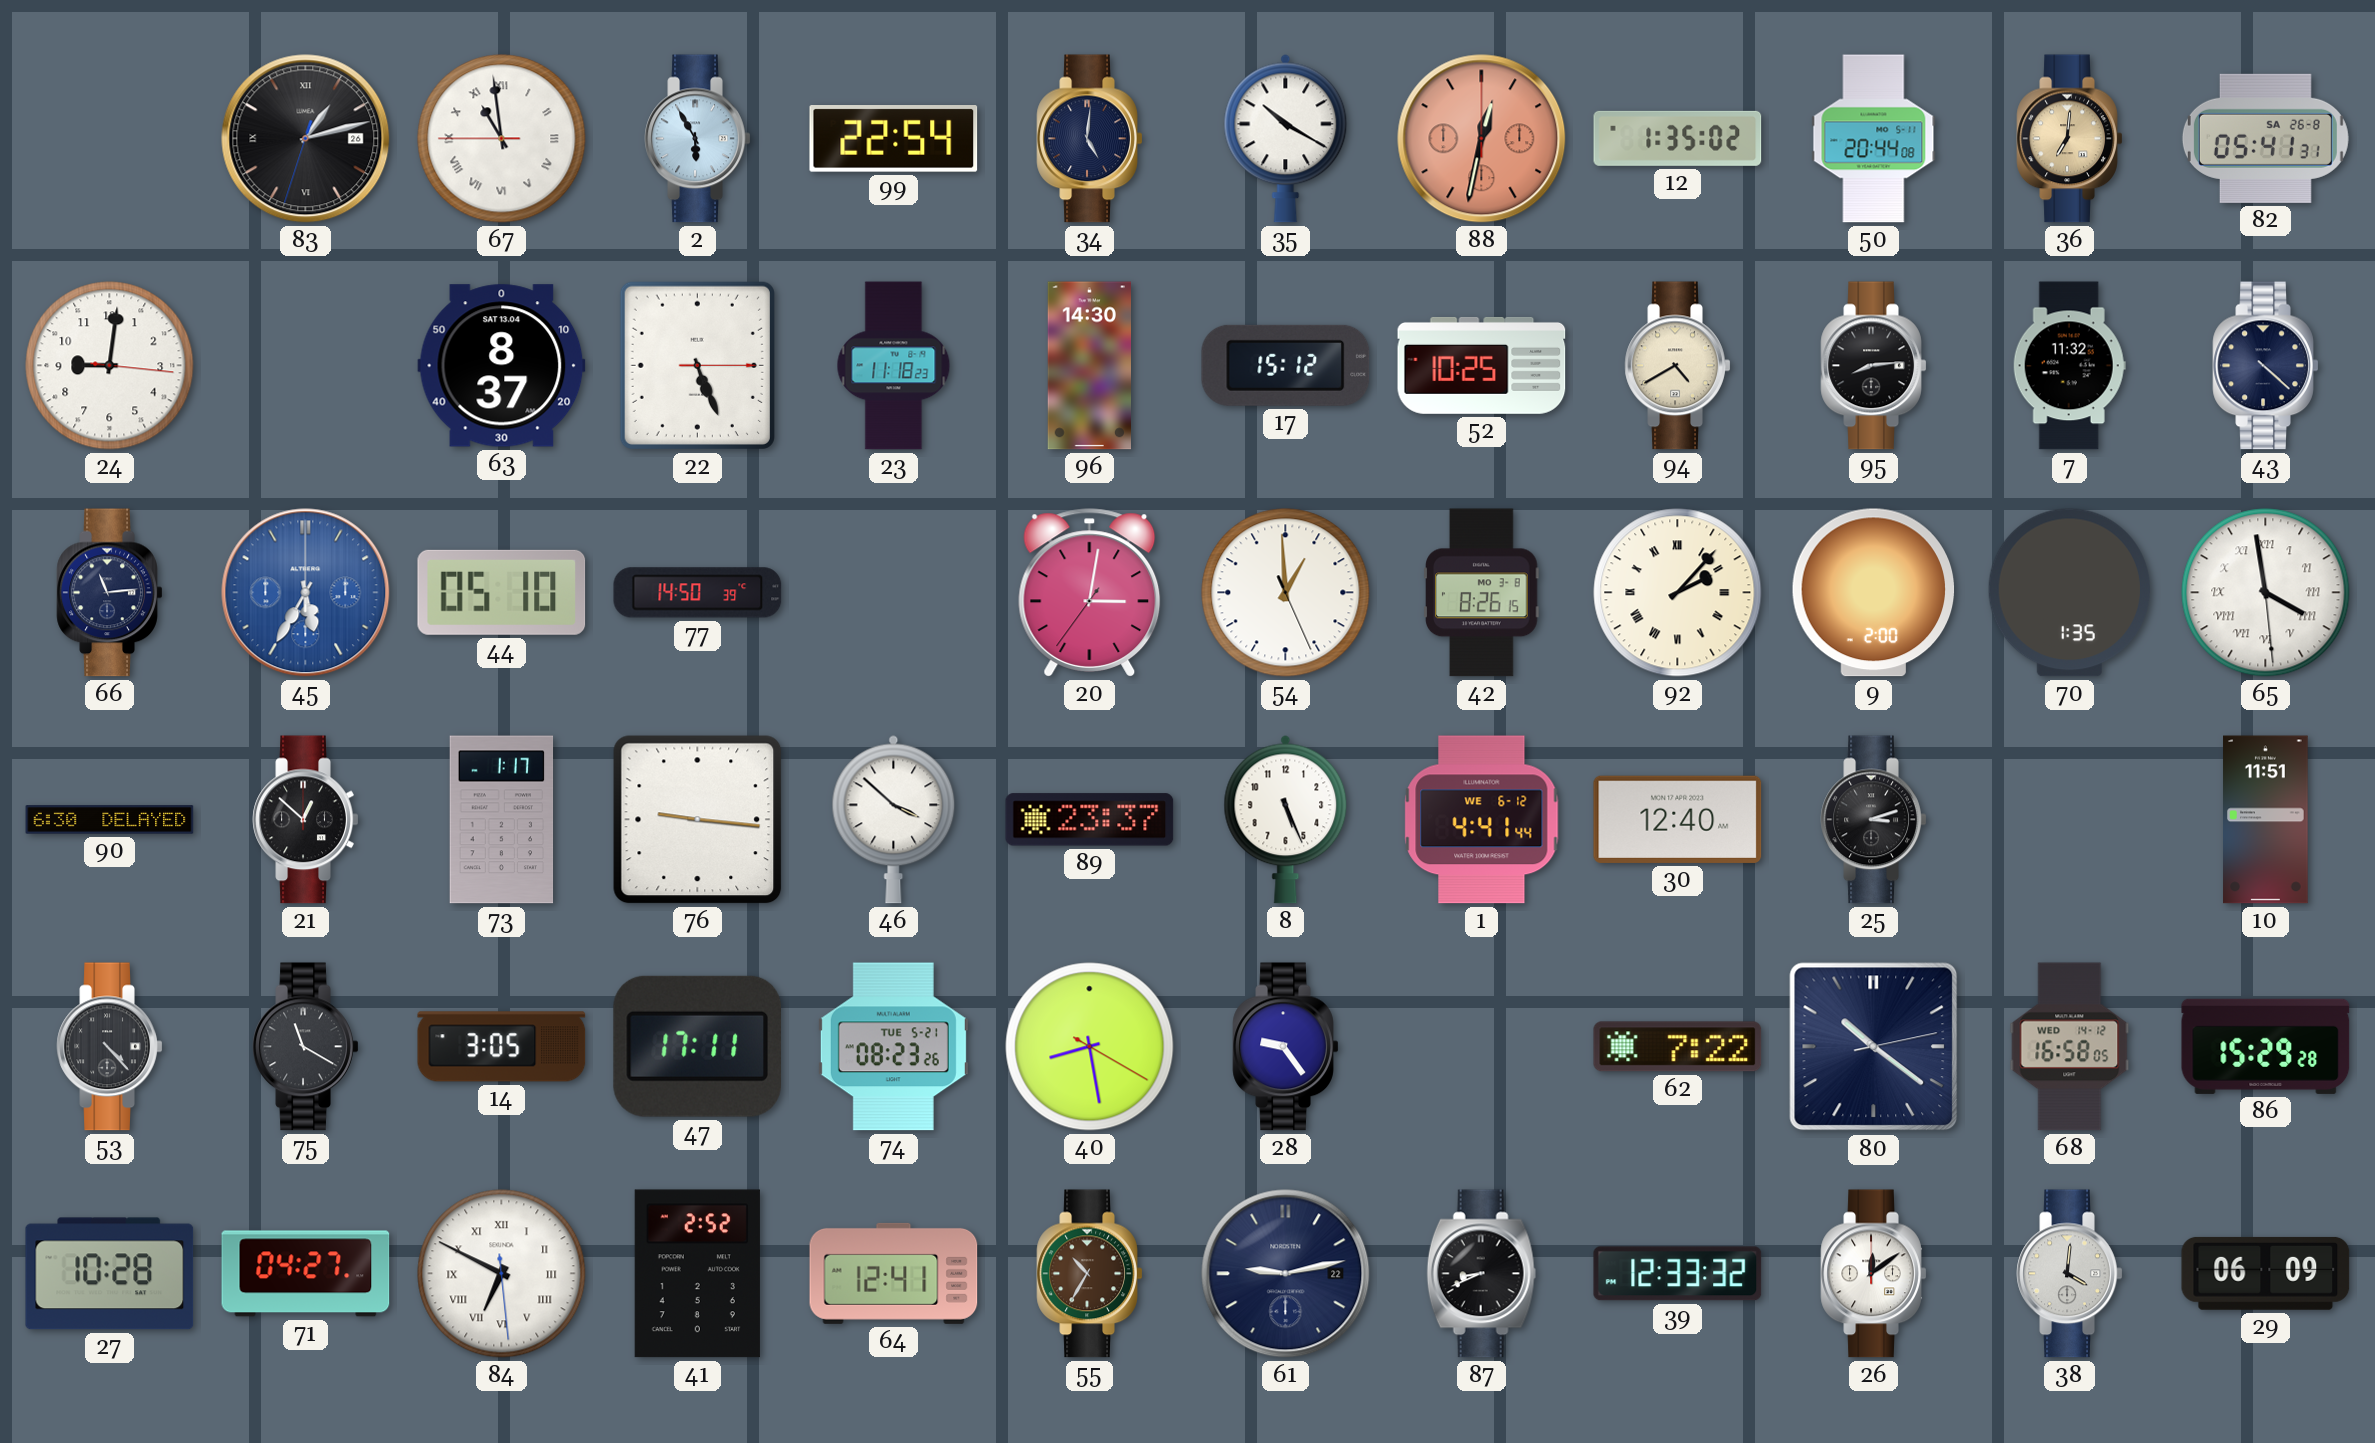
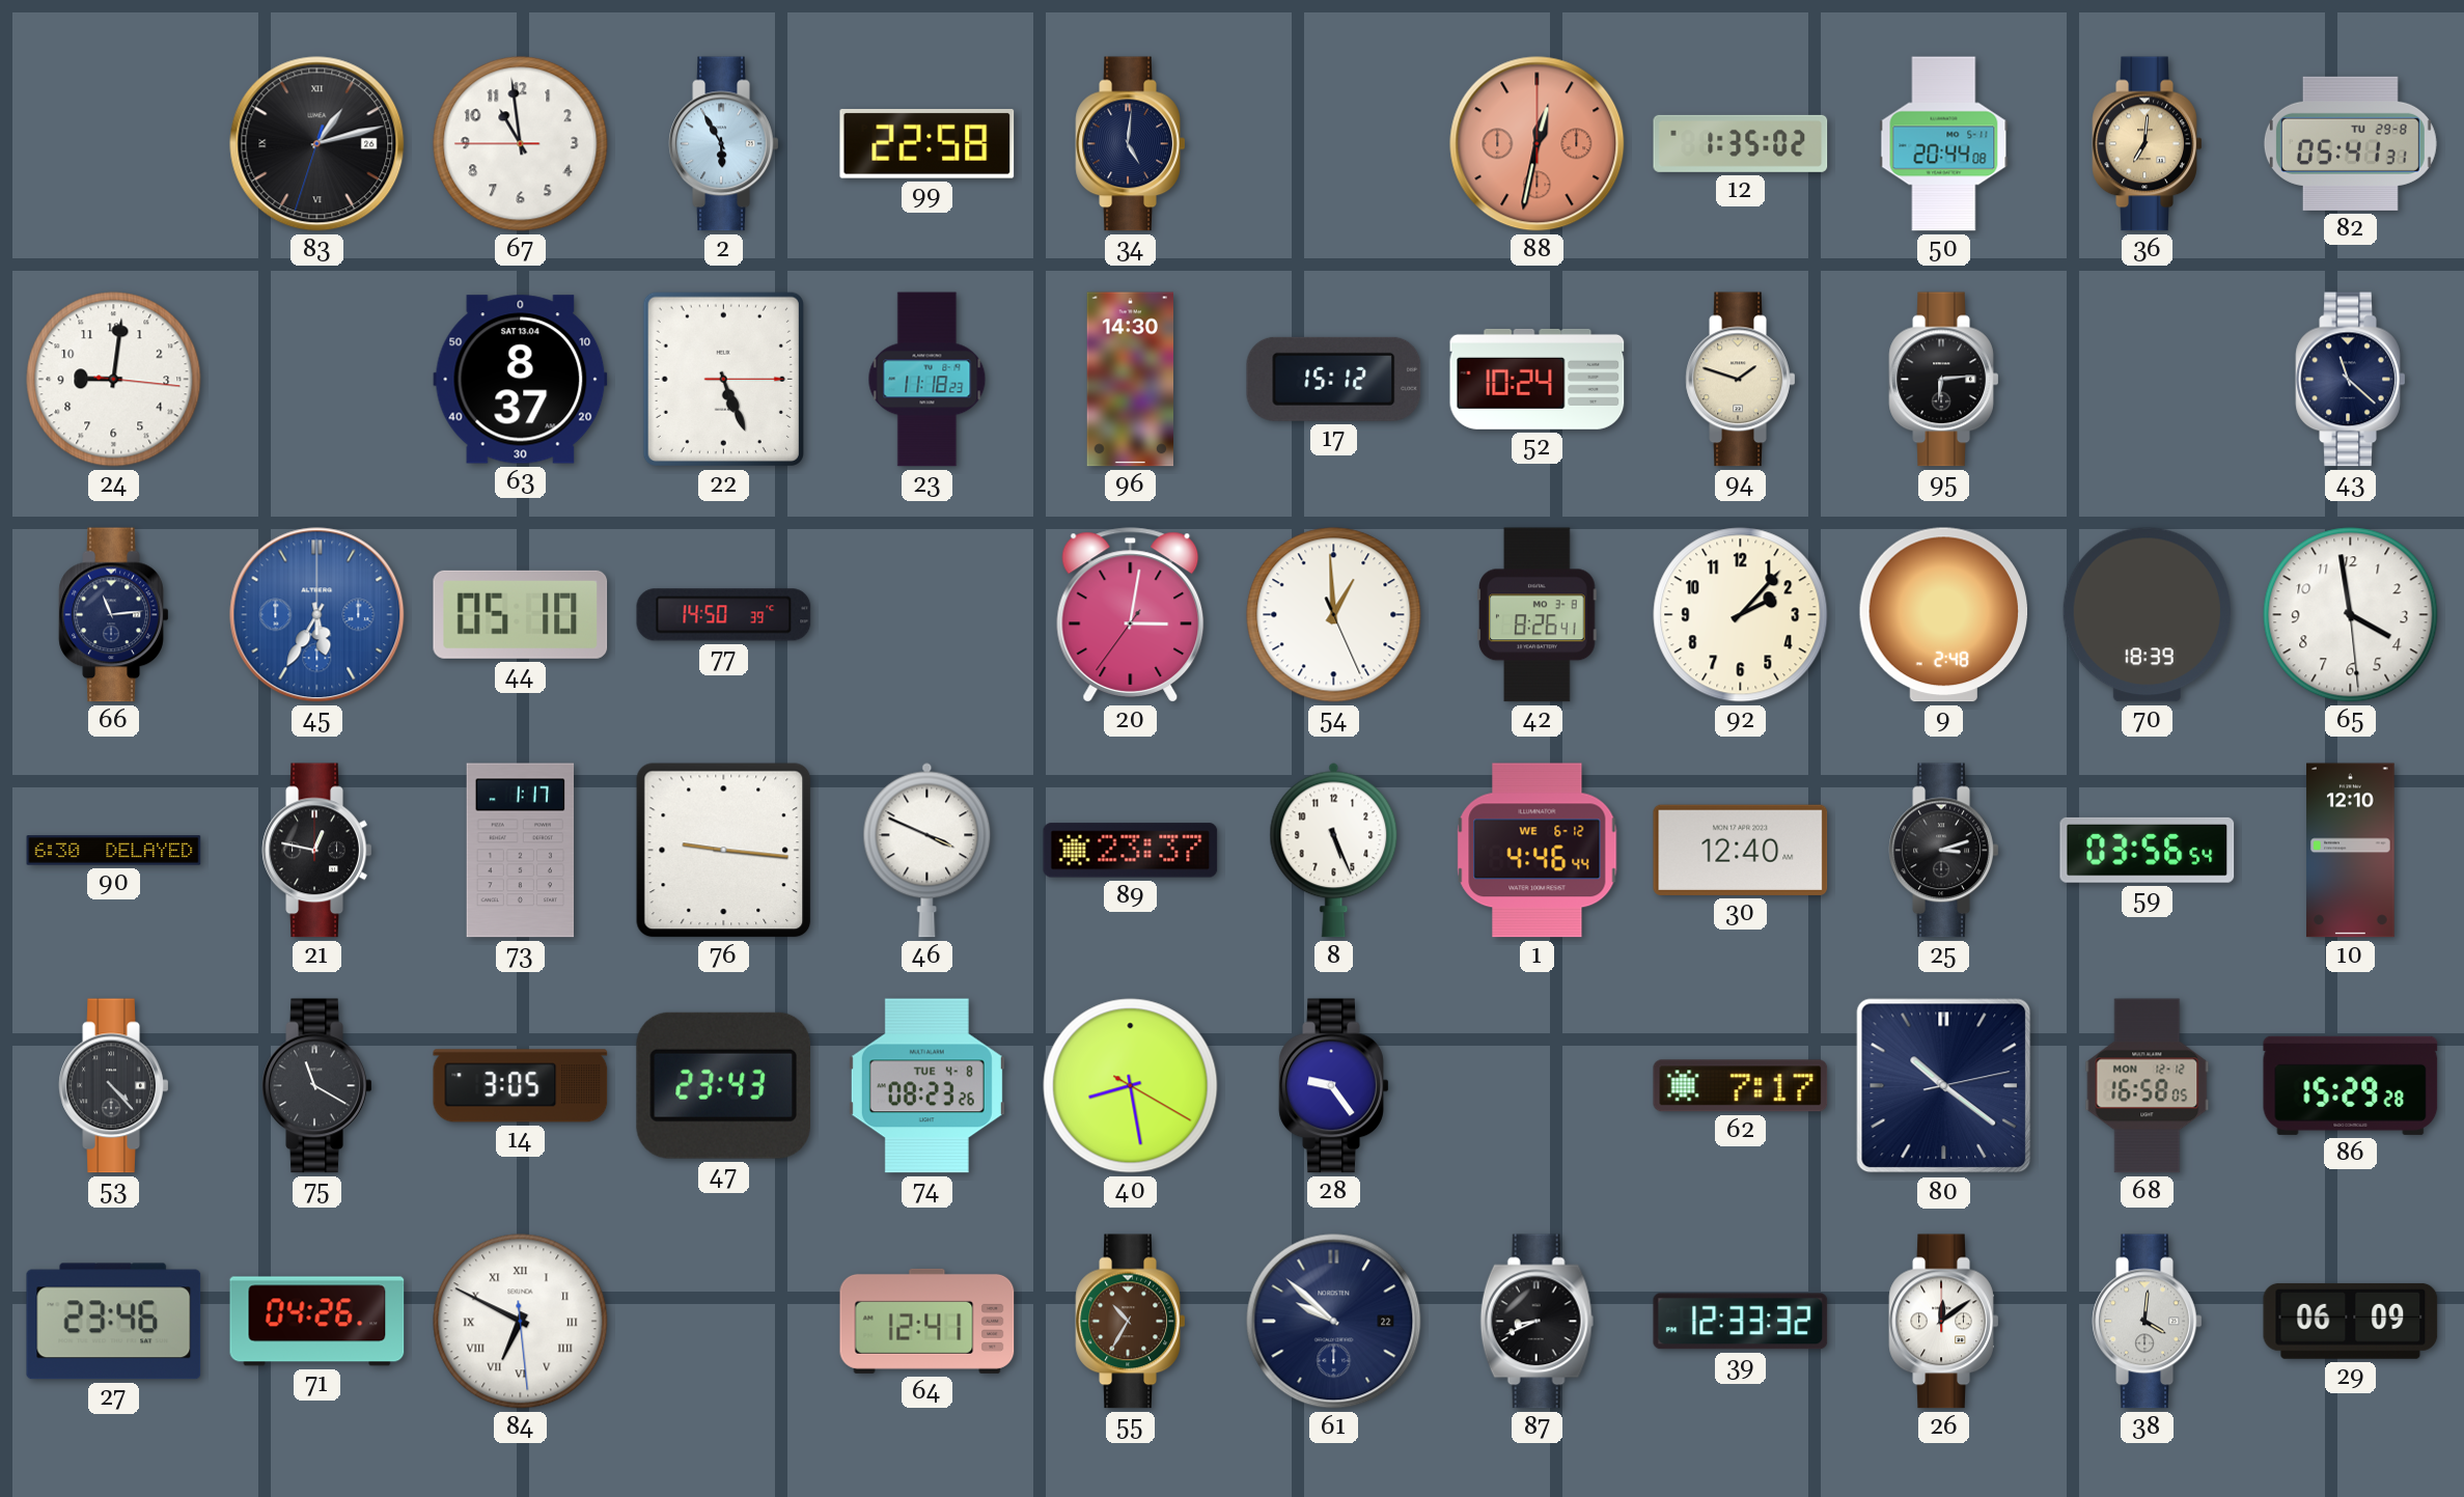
67 numerals: Roman -> Arabic (521, 144)
99: 22:54 -> 22:58 (928, 144)
35: 10:20 -> none (1286, 138)
82 date: SA 26-8 -> TU 29-8 (2350, 143)
52: 10:25 -> 10:24 (1538, 379)
94: 4:40 -> 1:48 (1741, 380)
95: 8:14 -> 6:14 (1944, 380)
7: 11:32 -> none (2069, 366)
43: 4:22 -> 11:22 (2351, 380)
42: 8:26:15 -> 8:26:41 (1538, 615)
92 numerals: Roman -> Arabic (1741, 615)
9: 2:00 -> 2:48 (1944, 615)
70: 1:35 -> 18:39 (2147, 615)
65 numerals: Roman -> Arabic (2351, 615)
21: 12:52 -> 12:47 (317, 851)
46: 3:52 -> 3:49 (928, 850)
1: 4:41 -> 4:46 (1538, 851)
59: none -> 03:56 (2148, 850)
10: 11:51 -> 12:10 (2351, 851)
47: 17:11 -> 23:43 (723, 1085)
74 date: TUE 5-21 -> TUE 4-8 (926, 1086)
62: 7:22 -> 7:17 (1741, 1086)
68 date: WED 14-12 -> MON 12-12 (2148, 1086)
27: 10:28 -> 23:46 (114, 1322)
71: 04:27 -> 04:26 (317, 1322)
41: 2:52 -> none (697, 1274)
61: 9:13 -> 9:52 (1334, 1322)
